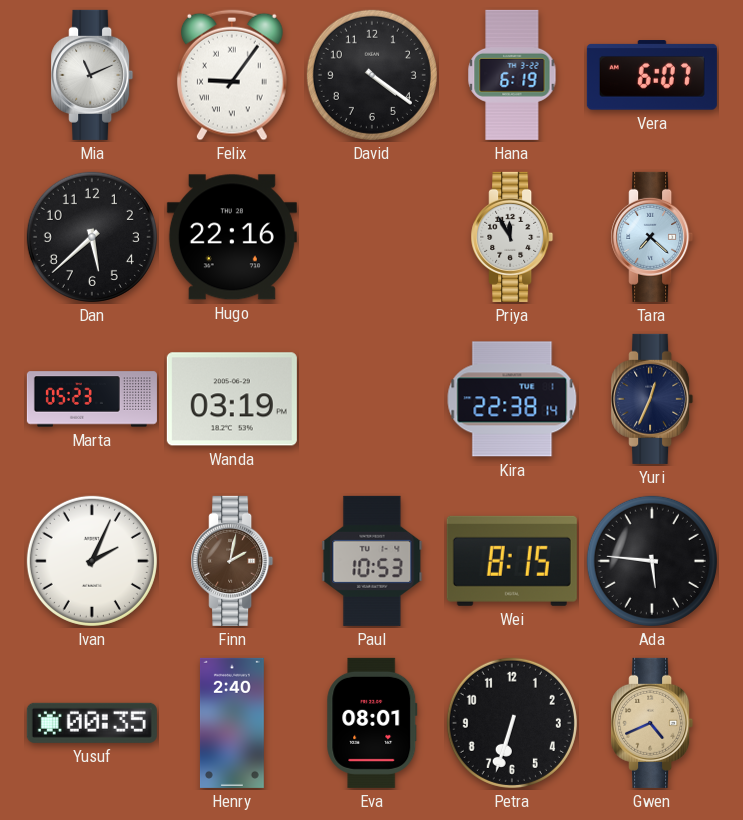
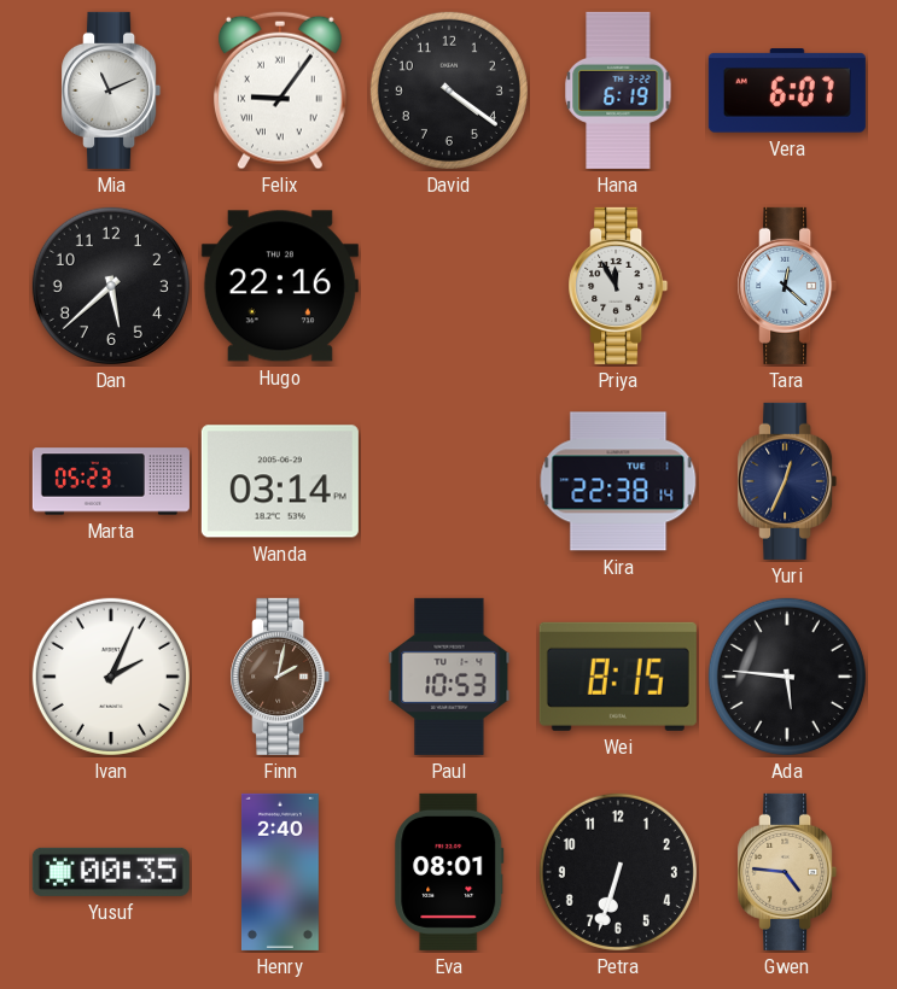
Tara: 7:22 -> 12:22 (787, 286)
Wanda: 03:19 -> 03:14 (280, 481)
Gwen: 4:41 -> 4:46 (787, 872)
